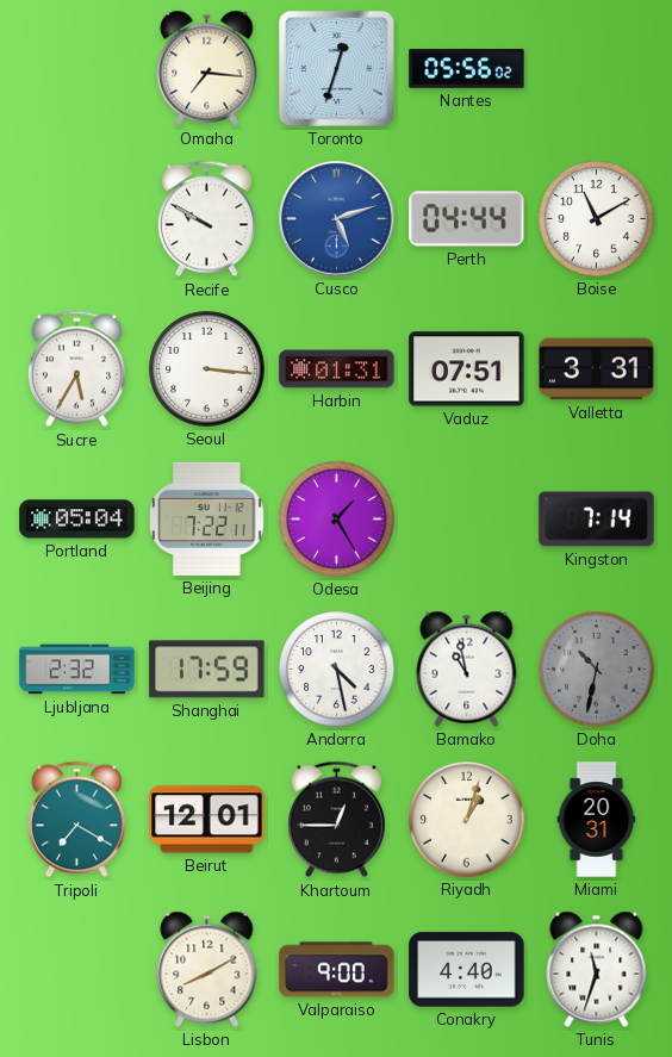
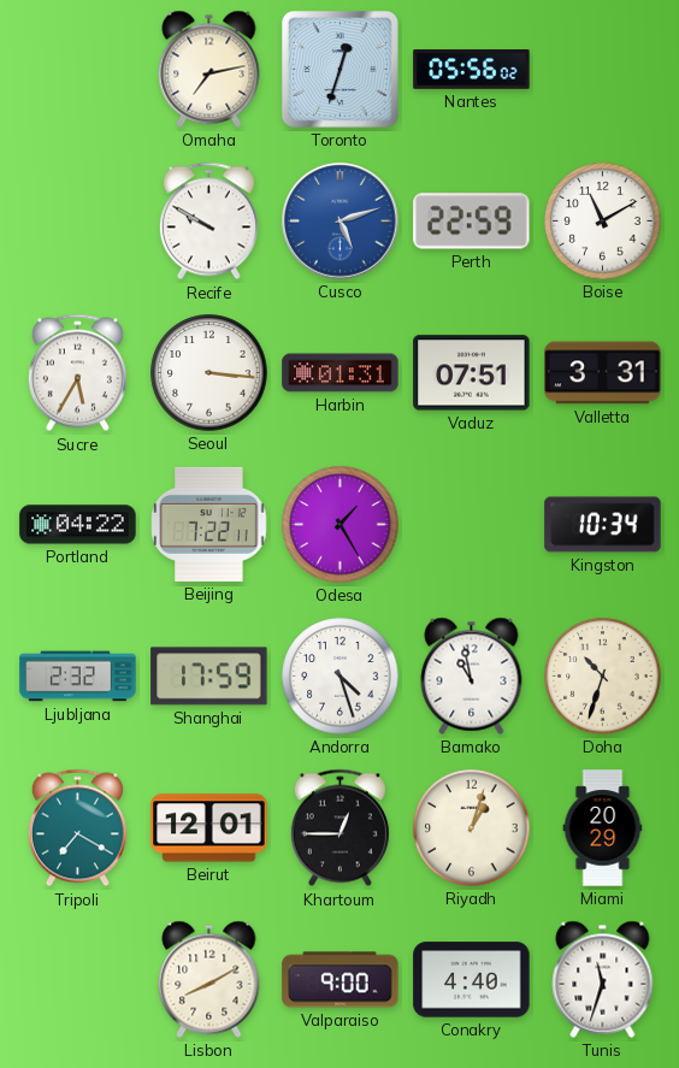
Omaha: 7:16 -> 7:13 (209, 69)
Perth: 04:44 -> 22:59 (472, 222)
Portland: 05:04 -> 04:22 (78, 525)
Kingston: 7:14 -> 10:34 (603, 525)
Andorra: 4:28 -> 4:27 (341, 677)
Doha: 10:32 -> 10:33 (603, 677)
Doha dial: grey -> cream (603, 677)
Miami: 20:31 -> 20:29 (603, 828)
